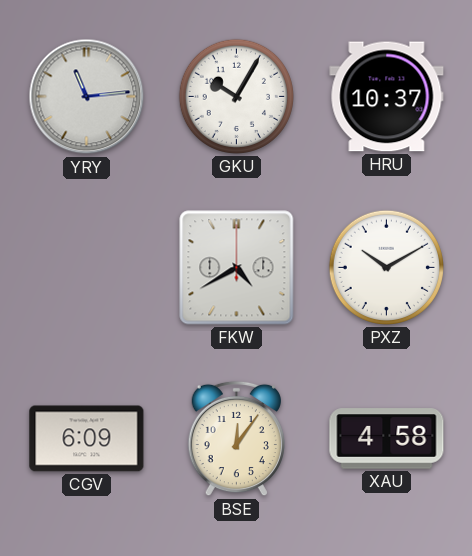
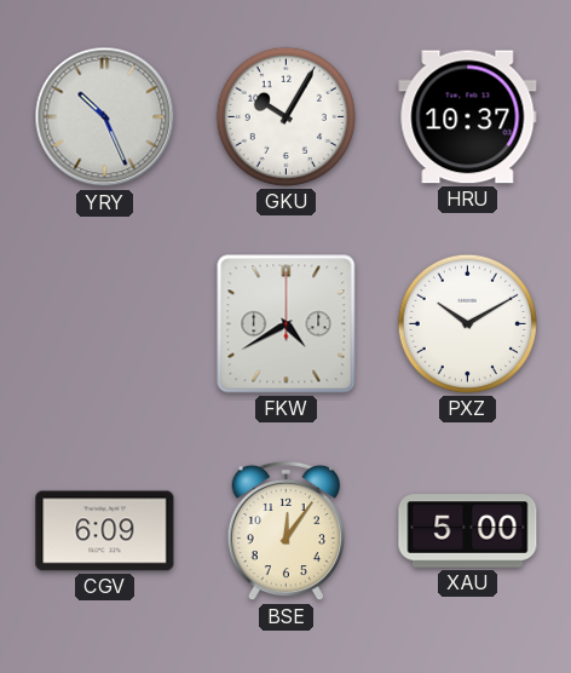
YRY: 11:14 -> 10:26 (105, 117)
XAU: 4:58 -> 5:00 (468, 531)
